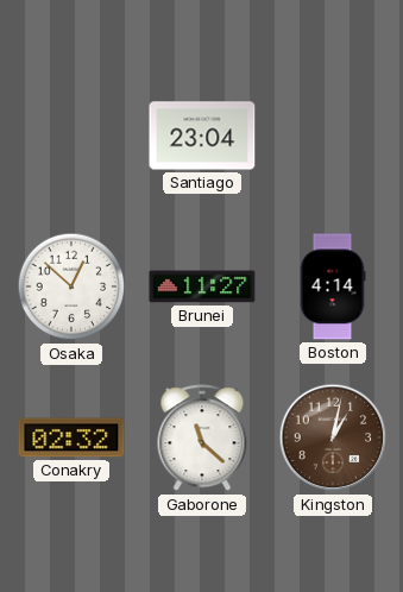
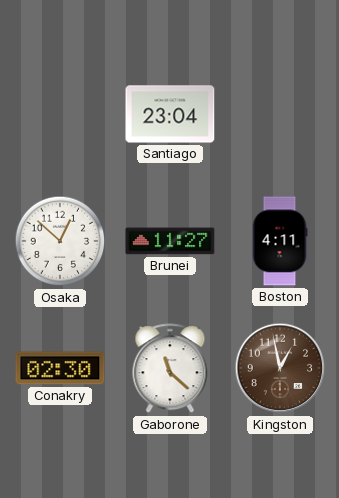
Boston: 4:14 -> 4:11 (280, 241)
Conakry: 02:32 -> 02:30 (60, 368)
Kingston: 1:02 -> 12:58 (280, 368)
